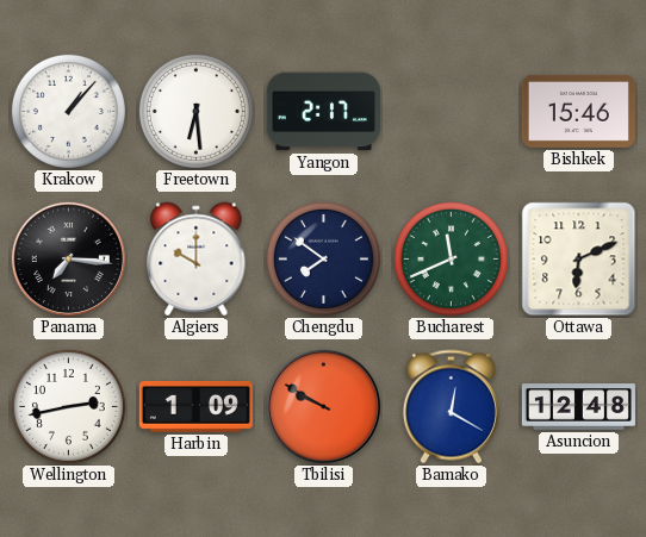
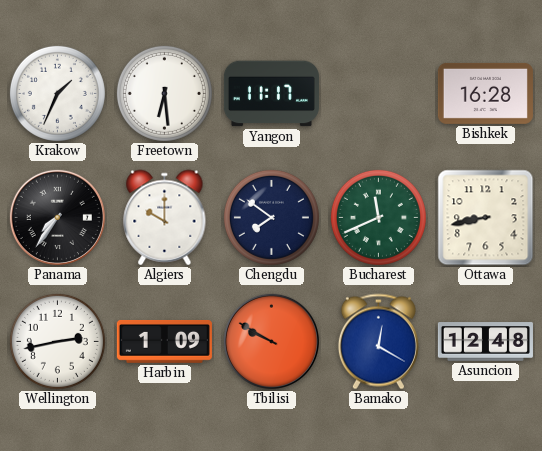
Krakow: 1:07 -> 1:34 (57, 93)
Yangon: 2:17 -> 11:17 (271, 94)
Bishkek: 15:46 -> 16:28 (485, 93)
Panama: 7:16 -> 7:36 (57, 217)
Ottawa: 6:11 -> 8:43 (486, 218)
